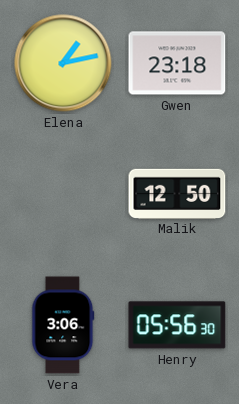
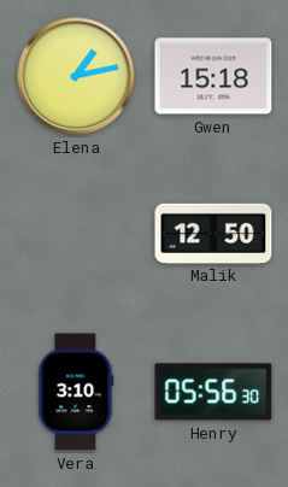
Gwen: 23:18 -> 15:18 (213, 76)
Vera: 3:06 -> 3:10 (76, 392)
